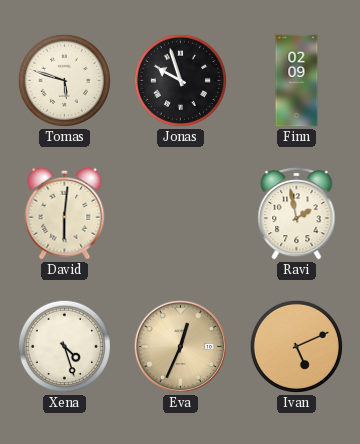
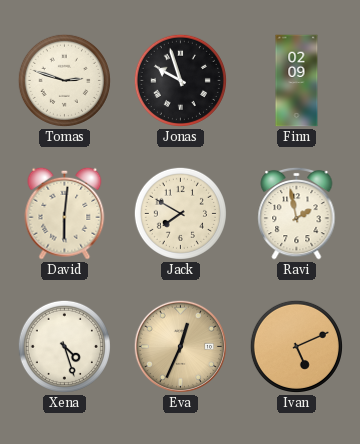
Tomas: 5:48 -> 2:48 (64, 80)
Jack: none -> 7:50 (180, 213)
